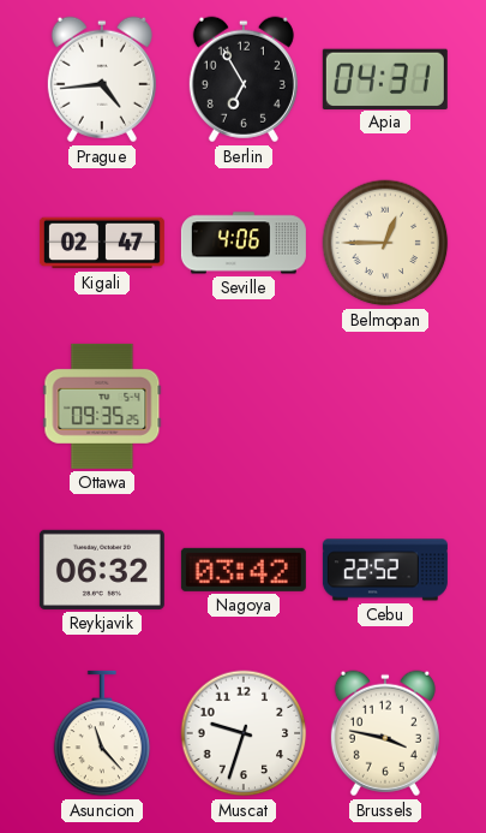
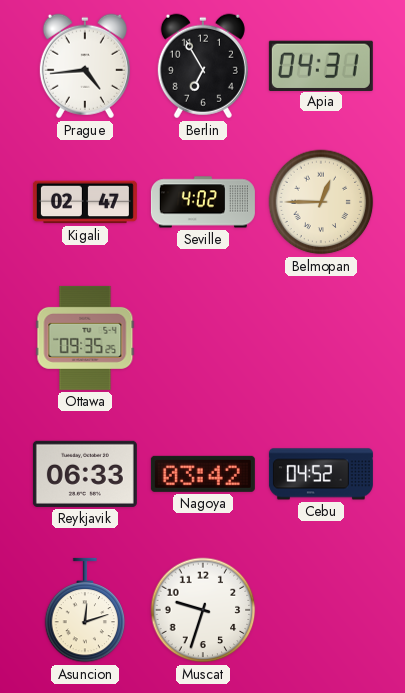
Seville: 4:06 -> 4:02 (203, 202)
Reykjavik: 06:32 -> 06:33 (85, 474)
Cebu: 22:52 -> 04:52 (321, 474)
Asuncion: 11:23 -> 12:12 (85, 610)
Brussels: 3:47 -> none (385, 733)
